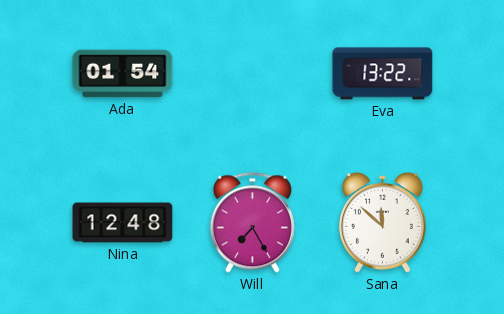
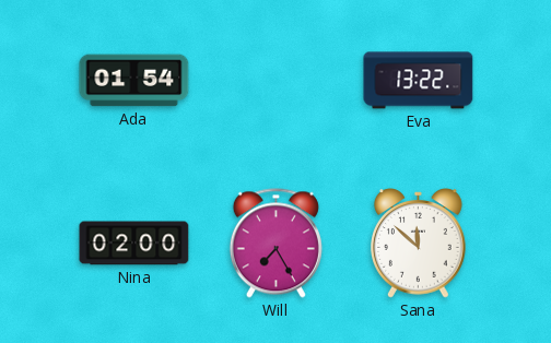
Nina: 12:48 -> 02:00 (134, 244)
